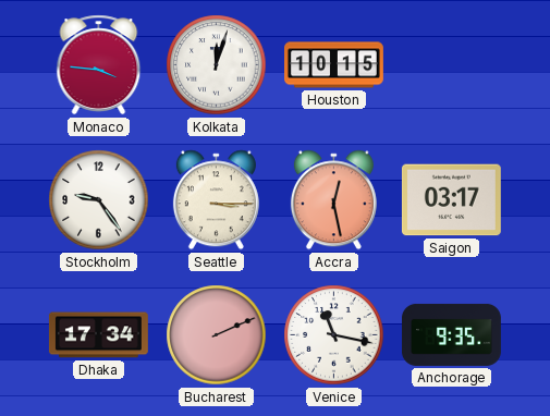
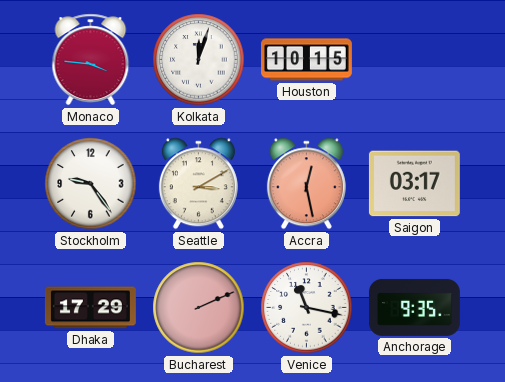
Seattle: 3:15 -> 3:10 (198, 184)
Dhaka: 17:34 -> 17:29 (90, 308)
